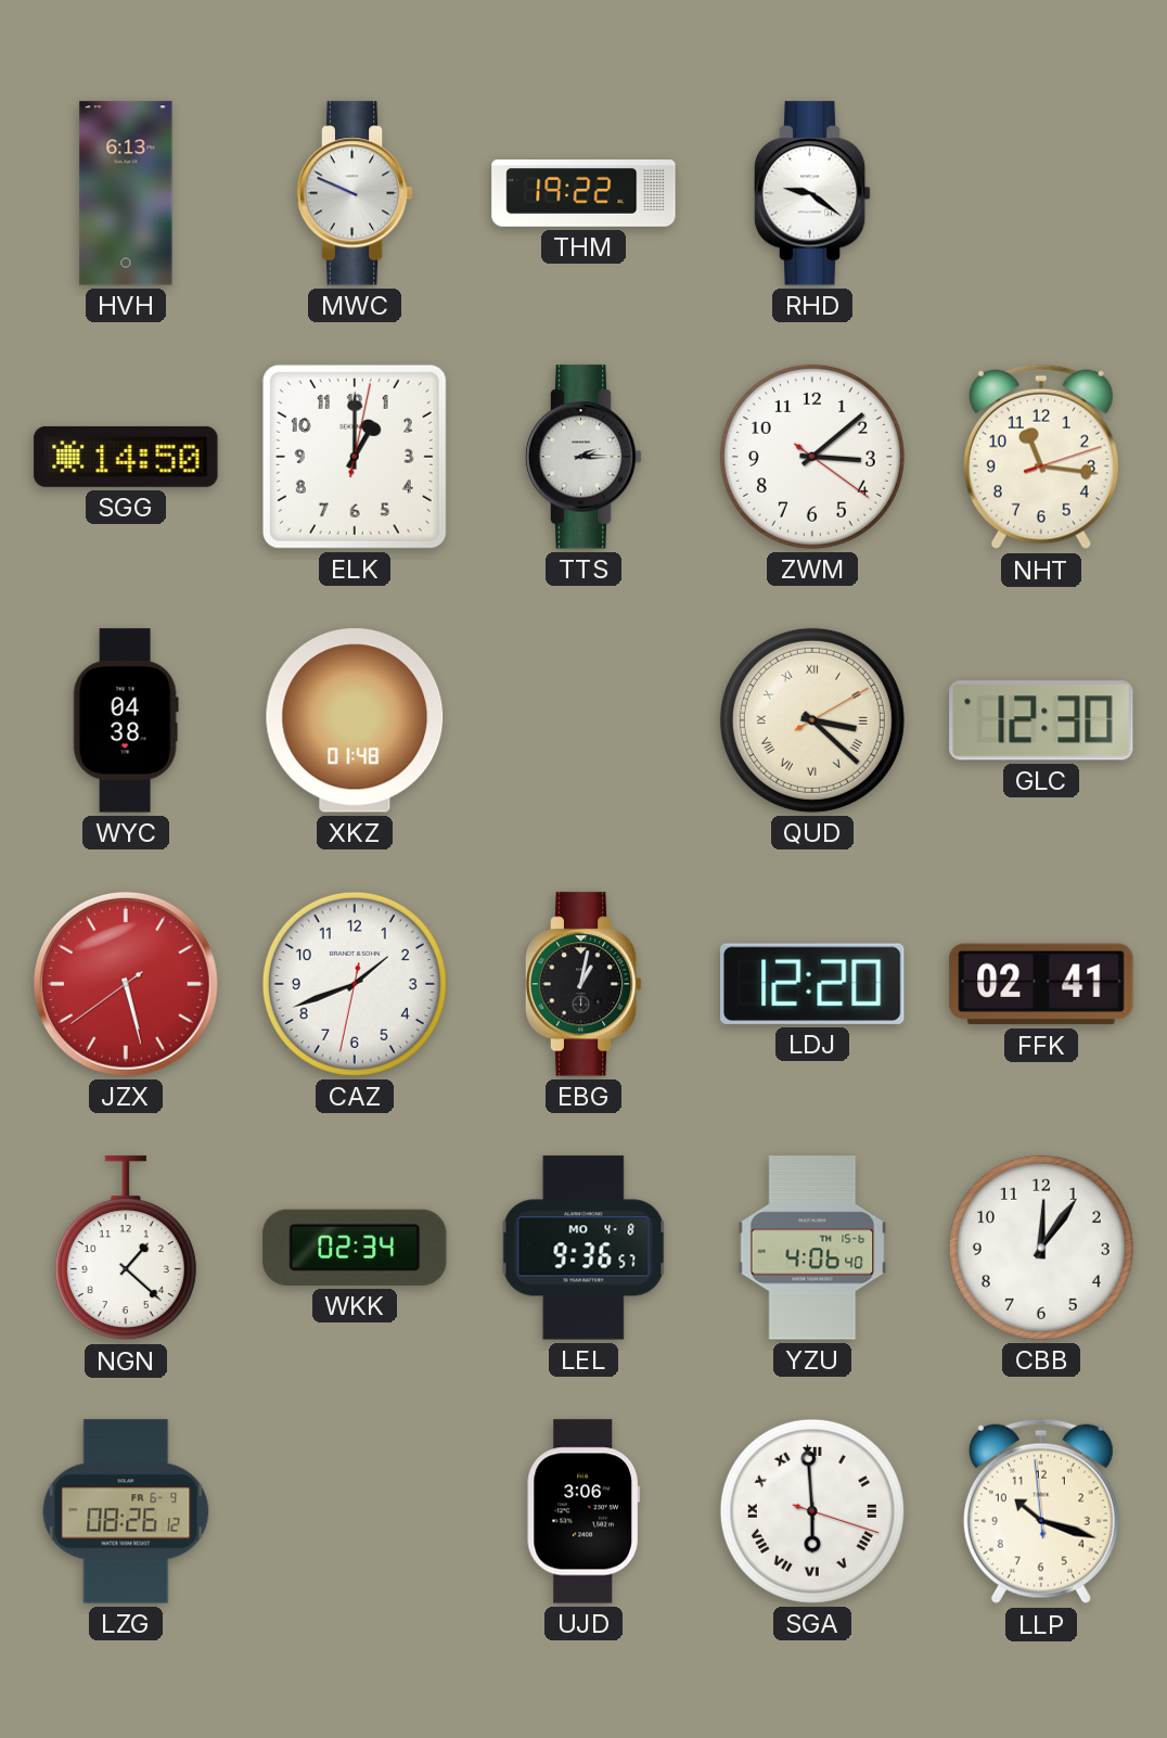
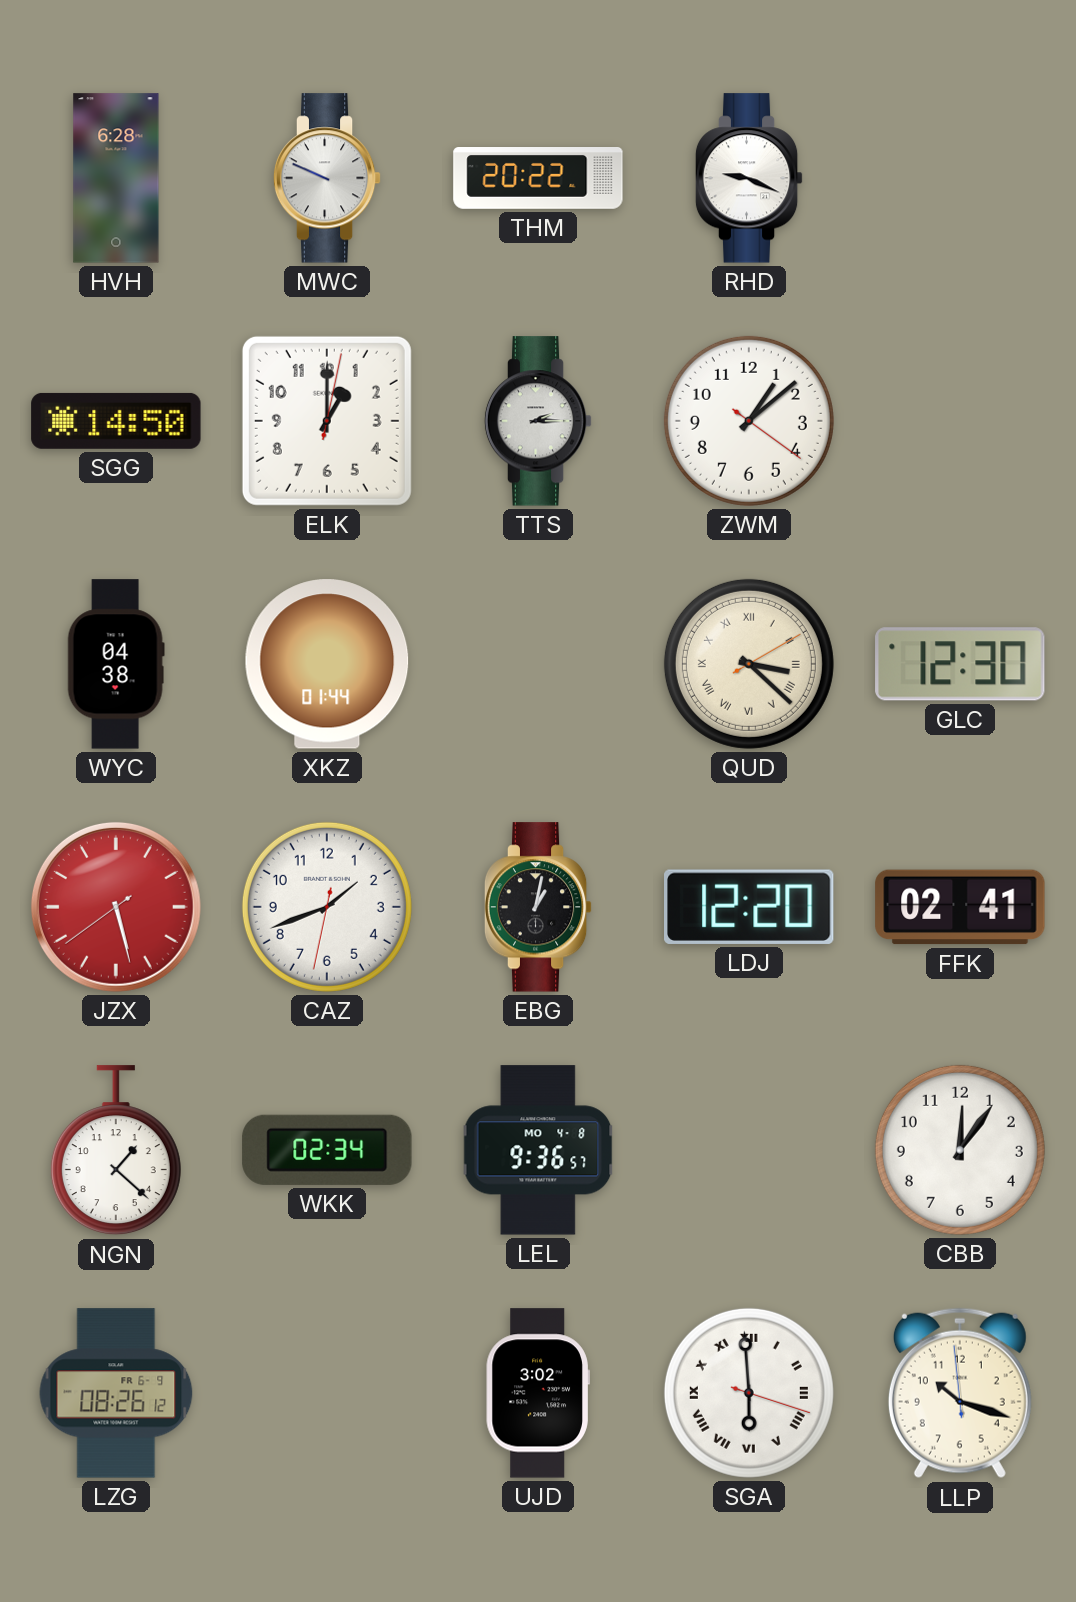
HVH: 6:13 -> 6:28 (116, 178)
THM: 19:22 -> 20:22 (538, 179)
RHD: 9:21 -> 9:19 (749, 178)
ZWM: 3:08 -> 1:08 (749, 421)
NHT: 11:16 -> none (1041, 457)
XKZ: 01:48 -> 01:44 (327, 664)
YZU: 4:06 -> none (812, 1248)
UJD: 3:06 -> 3:02 (538, 1393)
